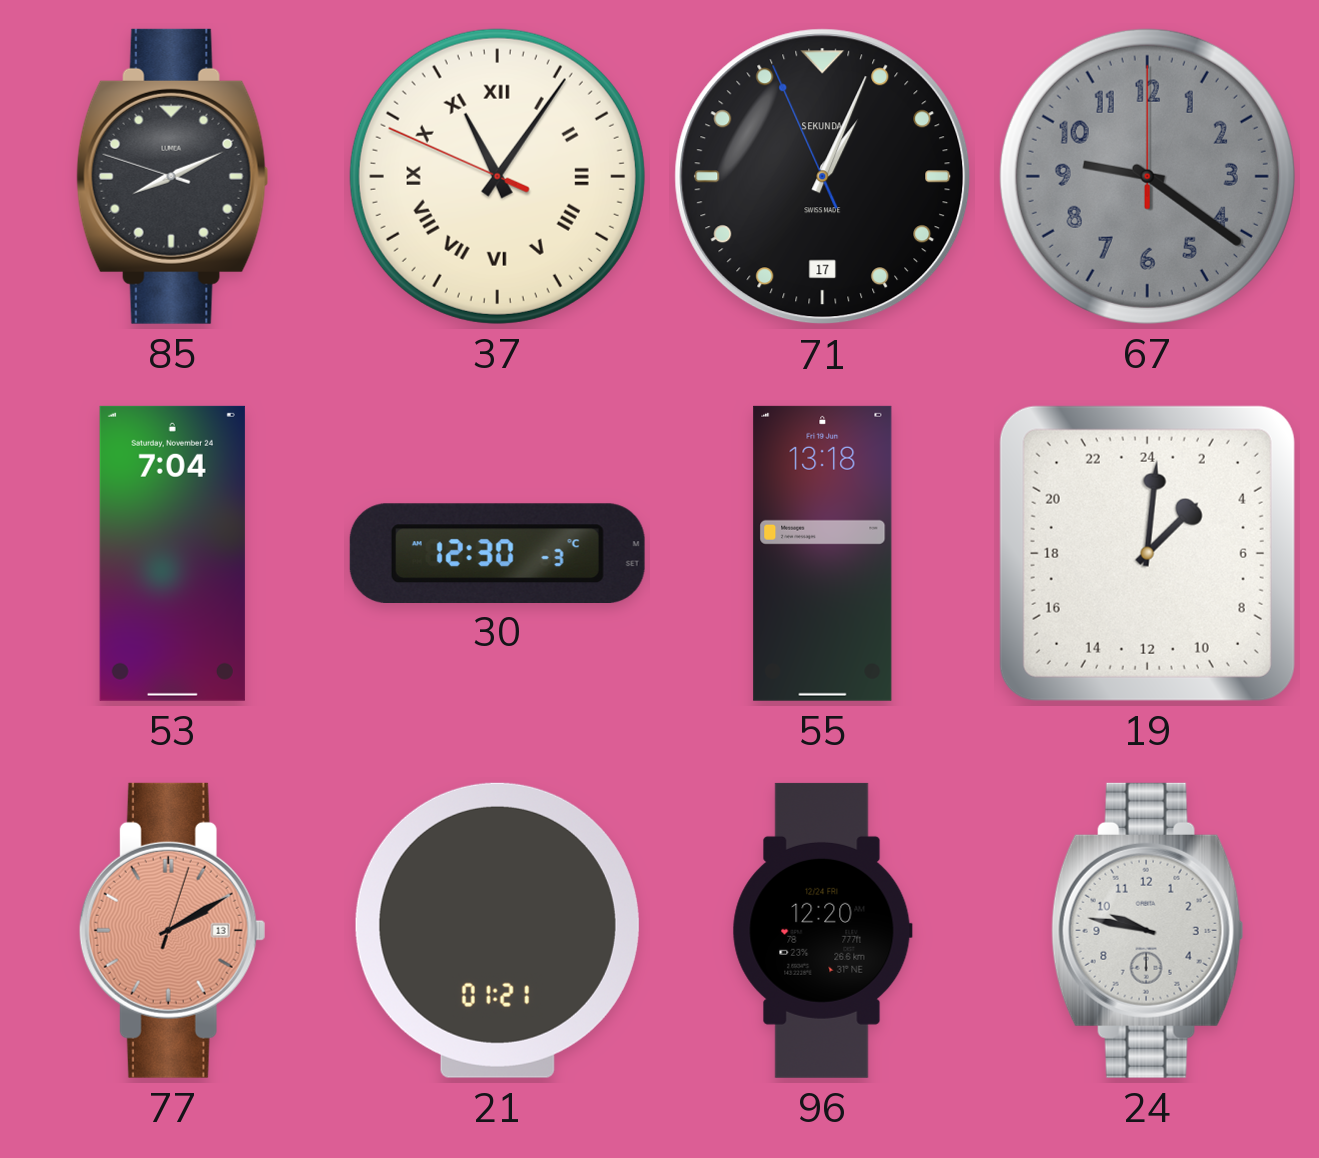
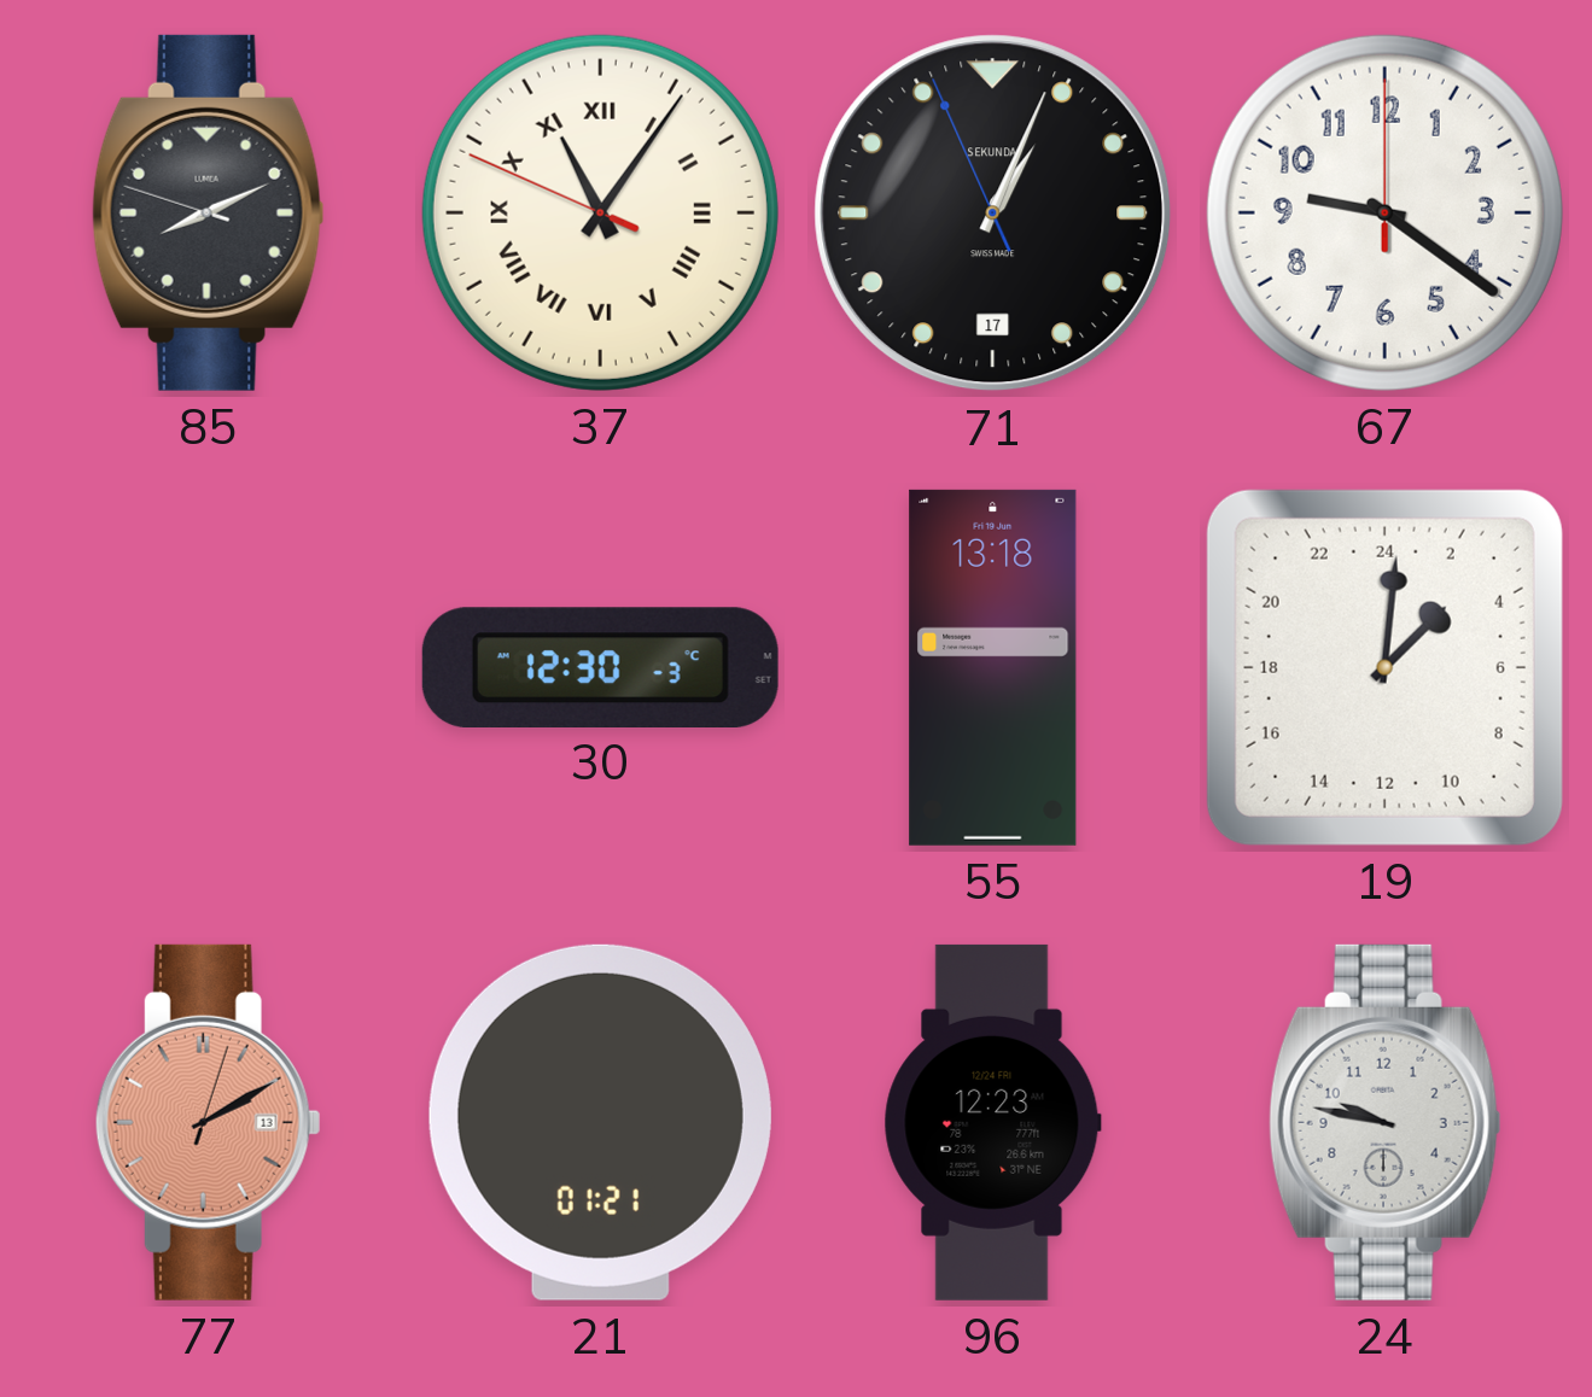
67 dial: grey -> white (1384, 212)
53: 7:04 -> none (172, 553)
96: 12:20 -> 12:23 (992, 1122)
